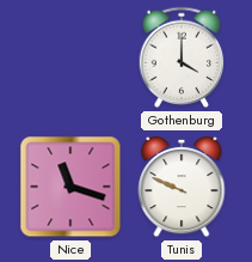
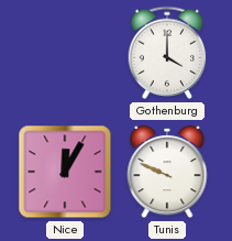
Nice: 11:18 -> 12:05 (65, 172)
